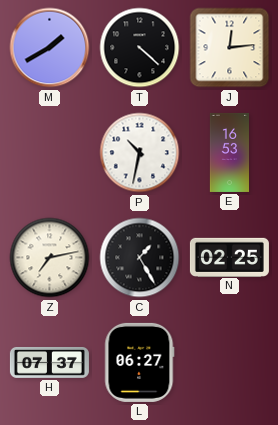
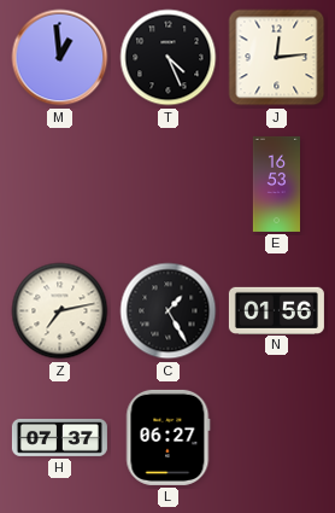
M: 1:40 -> 12:59 (60, 58)
T: 4:22 -> 4:26 (169, 58)
P: 10:32 -> none (140, 153)
N: 02:25 -> 01:56 (276, 310)
